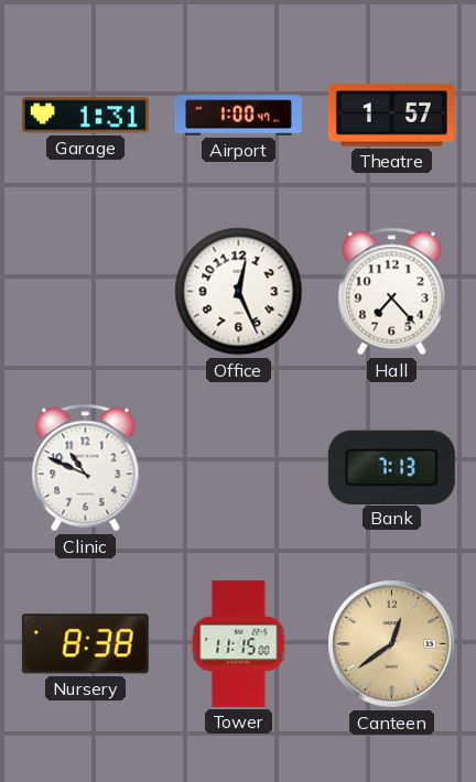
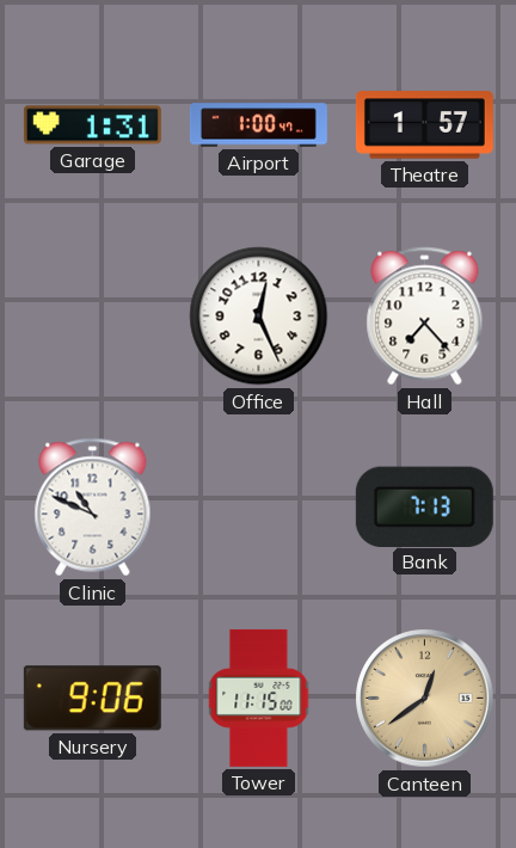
Nursery: 8:38 -> 9:06 (92, 699)
